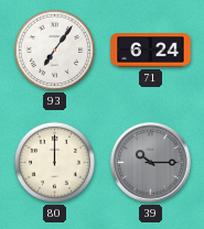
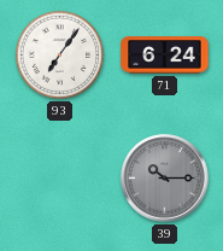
80: 12:00 -> none (54, 162)
